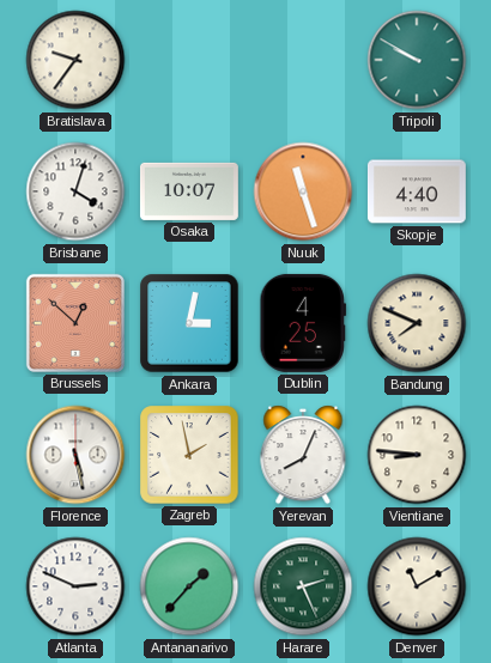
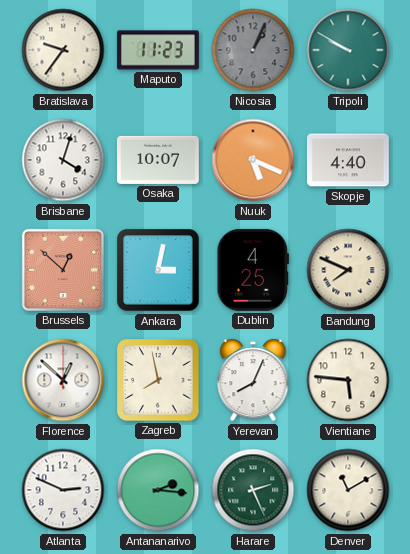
Maputo: none -> 11:23 (158, 50)
Nicosia: none -> 1:04 (253, 50)
Nuuk: 11:27 -> 5:19 (253, 160)
Florence: 5:28 -> 12:52 (63, 380)
Zagreb: 1:58 -> 7:58 (158, 380)
Vientiane: 8:46 -> 5:46 (348, 380)
Antananarivo: 1:37 -> 2:16 (158, 490)
